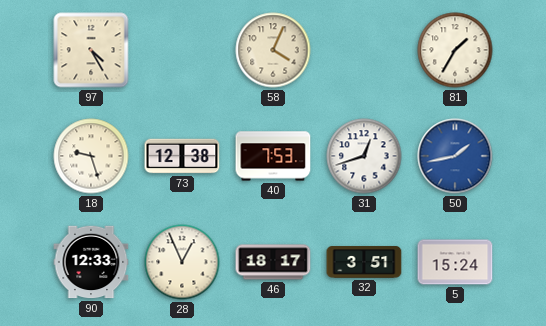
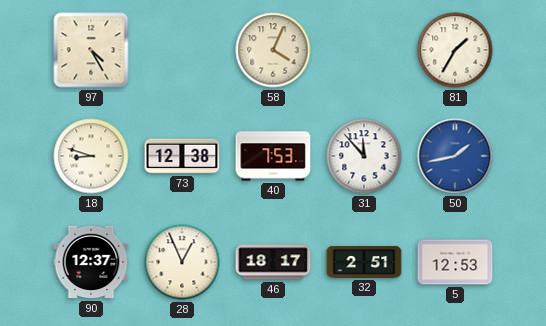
18: 9:27 -> 8:48 (91, 156)
31: 12:42 -> 11:53 (364, 156)
90: 12:33 -> 12:37 (91, 262)
32: 3:51 -> 2:51 (364, 262)
5: 15:24 -> 12:53 (455, 262)
